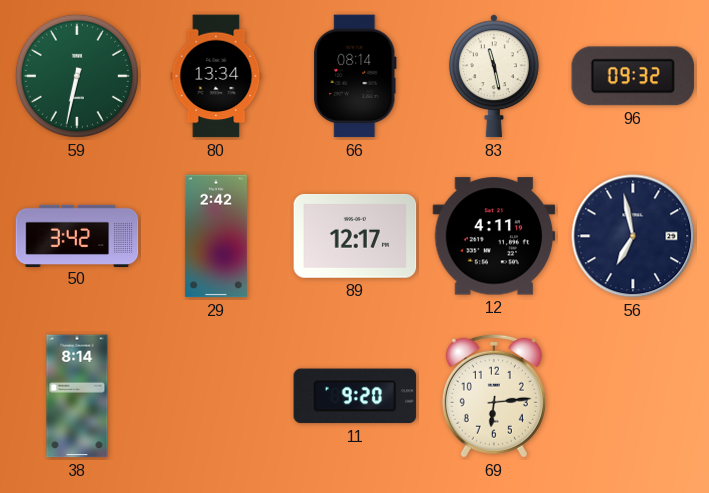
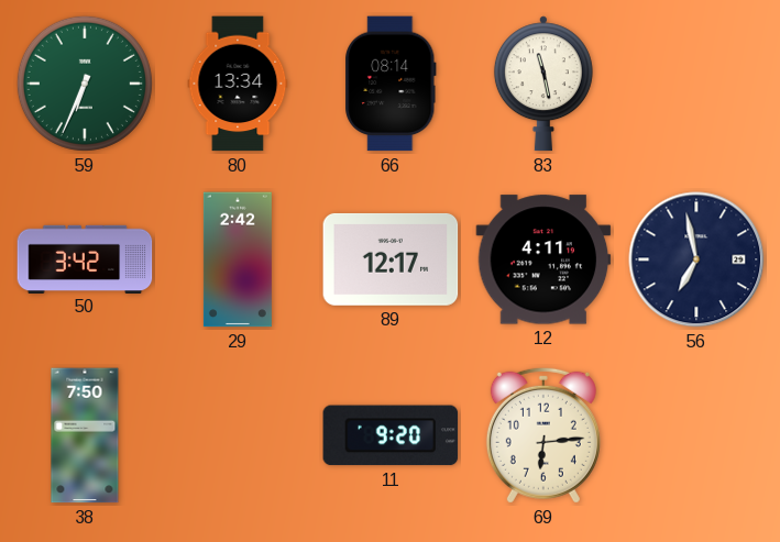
59: 6:32 -> 6:34 (85, 84)
96: 09:32 -> none (633, 76)
38: 8:14 -> 7:50 (85, 435)
